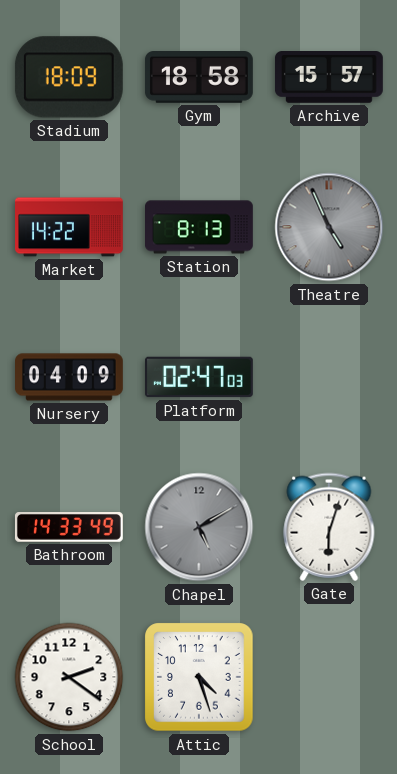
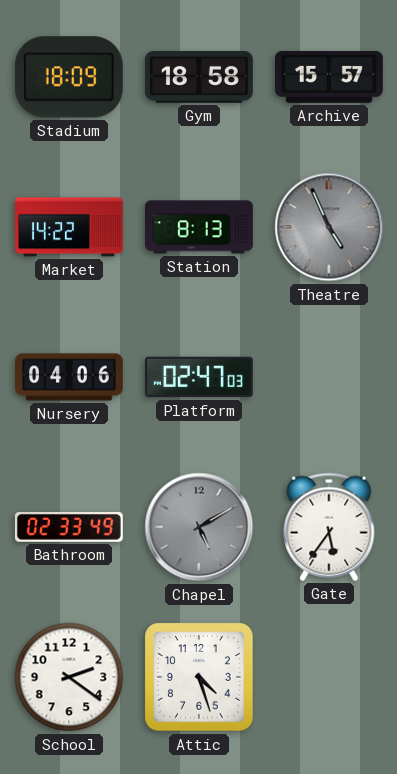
Nursery: 04:09 -> 04:06 (70, 377)
Bathroom: 14:33 -> 02:33 (69, 528)
Gate: 6:03 -> 5:36 (329, 527)
